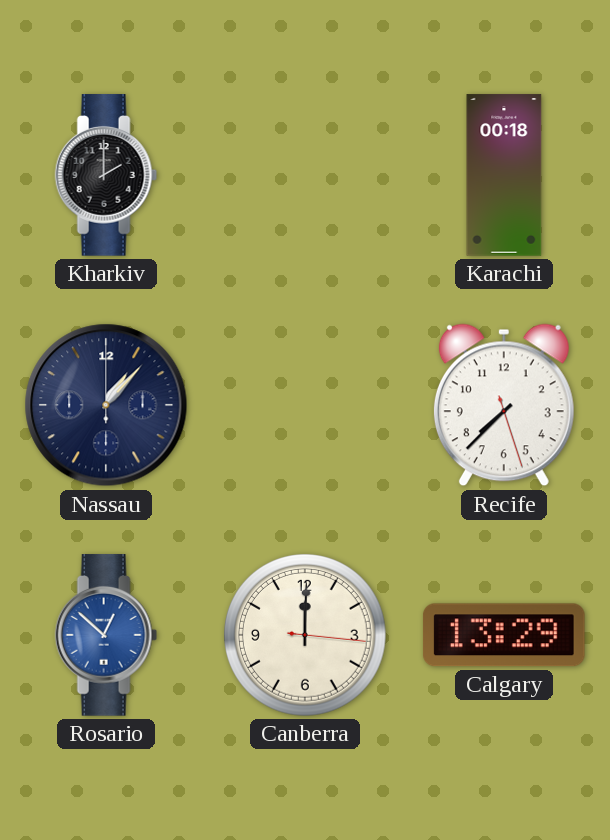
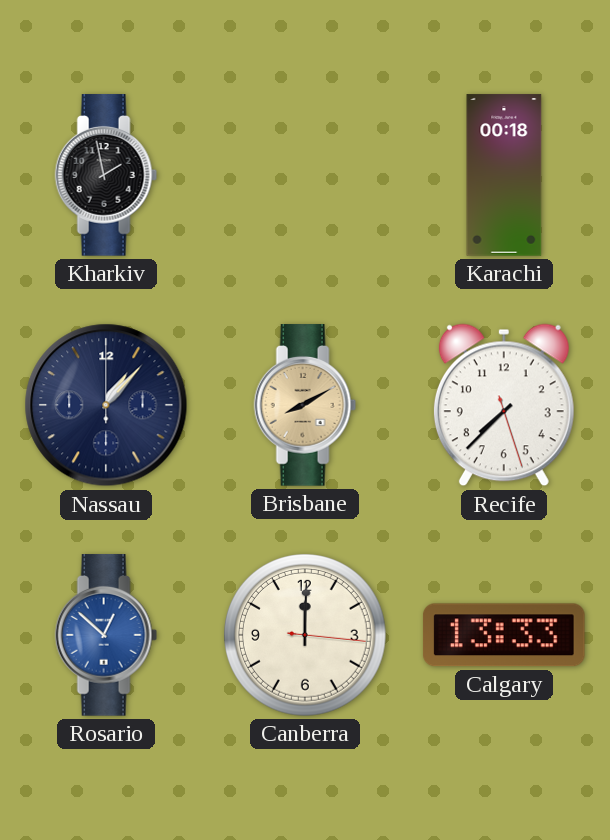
Kharkiv: 2:00 -> 1:58 (106, 175)
Brisbane: none -> 8:10 (305, 405)
Calgary: 13:29 -> 13:33 (504, 635)
